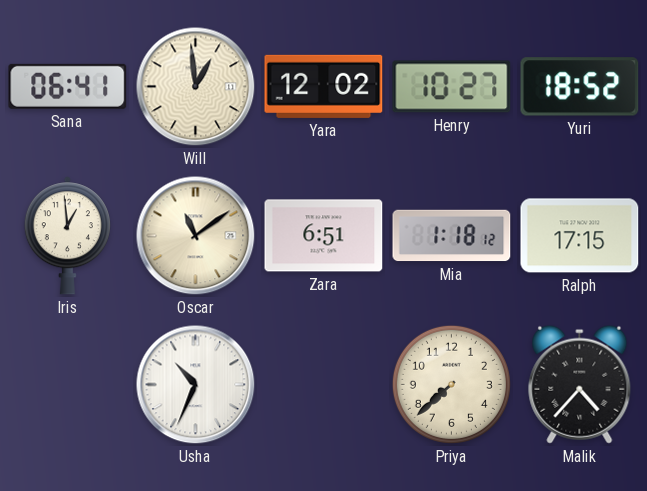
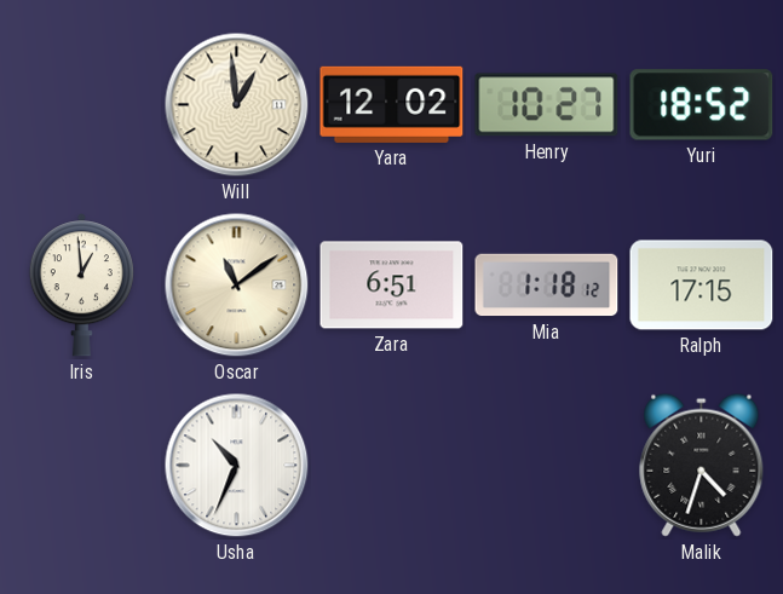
Sana: 06:41 -> none (68, 86)
Priya: 7:38 -> none (451, 384)
Malik: 4:37 -> 4:33 (702, 465)
